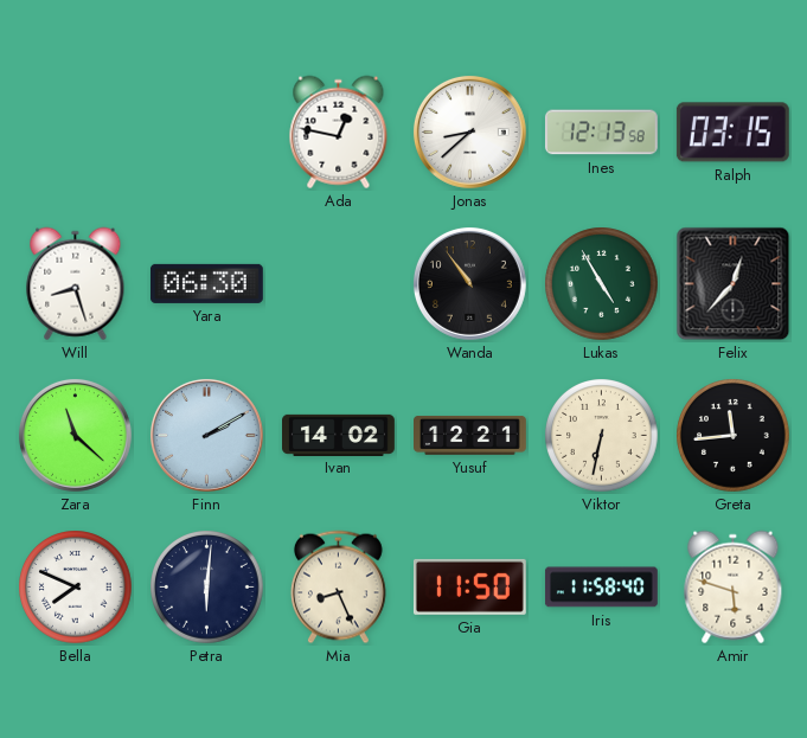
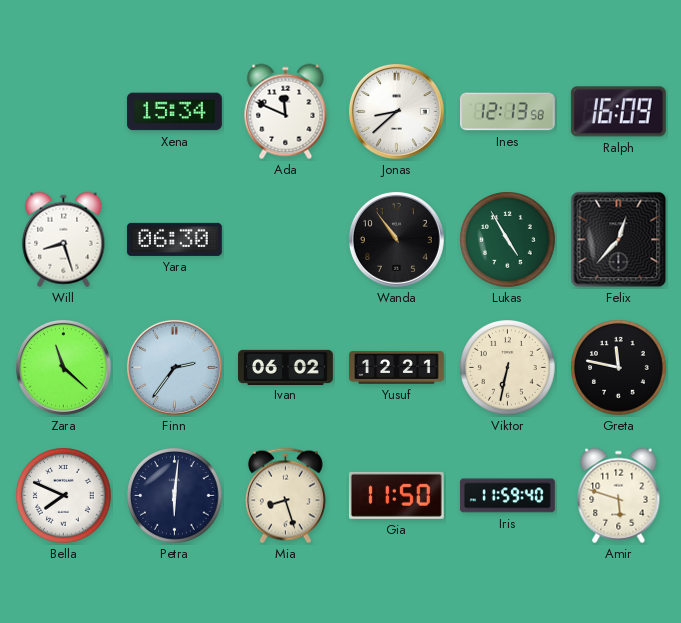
Xena: none -> 15:34 (174, 112)
Ada: 12:47 -> 11:49 (286, 112)
Ralph: 03:15 -> 16:09 (618, 112)
Finn: 2:10 -> 2:36 (174, 367)
Ivan: 14:02 -> 06:02 (286, 367)
Greta: 11:44 -> 11:47 (619, 368)
Mia: 8:26 -> 8:27 (285, 496)
Iris: 11:58 -> 11:59 (507, 496)
